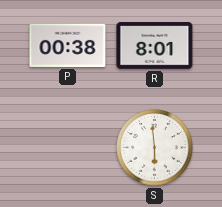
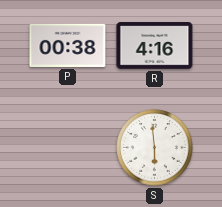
R: 8:01 -> 4:16 (155, 46)
